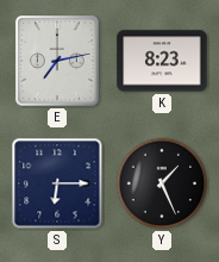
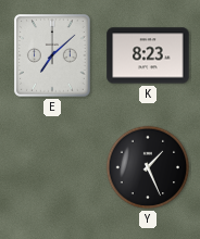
E: 7:13 -> 7:08 (53, 55)
S: 6:15 -> none (57, 183)
